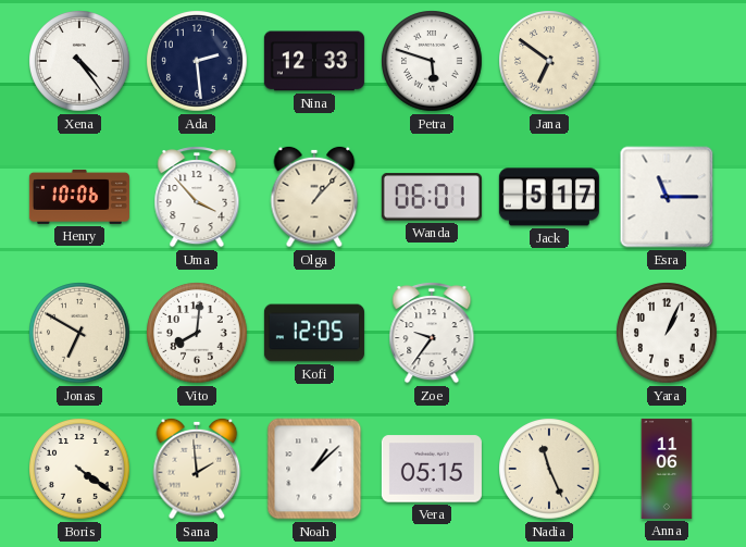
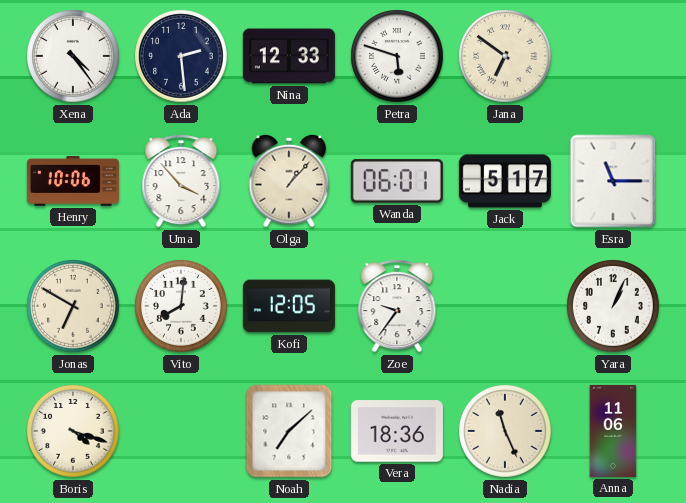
Boris: 4:21 -> 4:18 (73, 431)
Sana: 1:59 -> none (197, 469)
Noah: 1:08 -> 7:08 (289, 431)
Vera: 05:15 -> 18:36 (397, 431)
